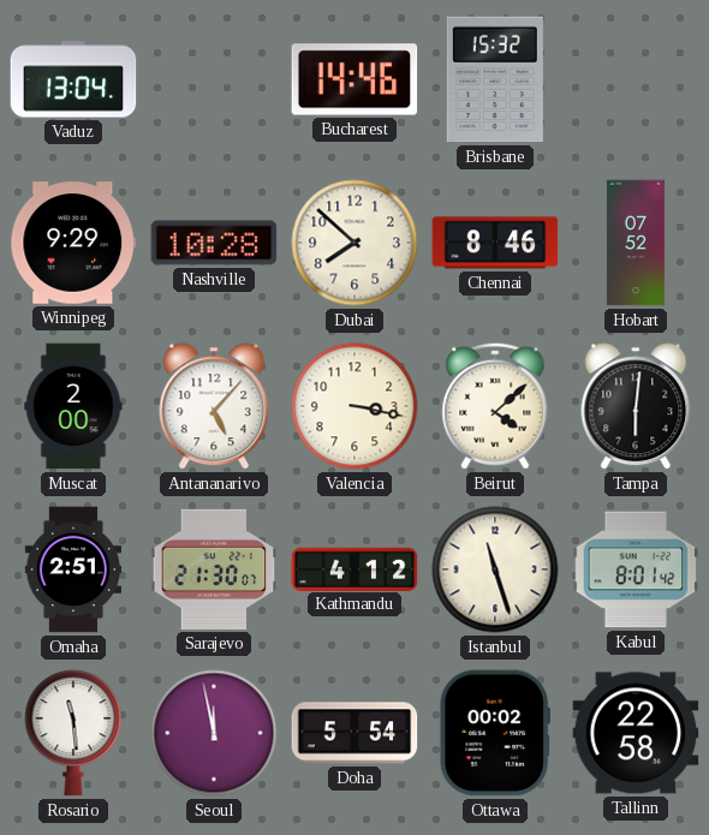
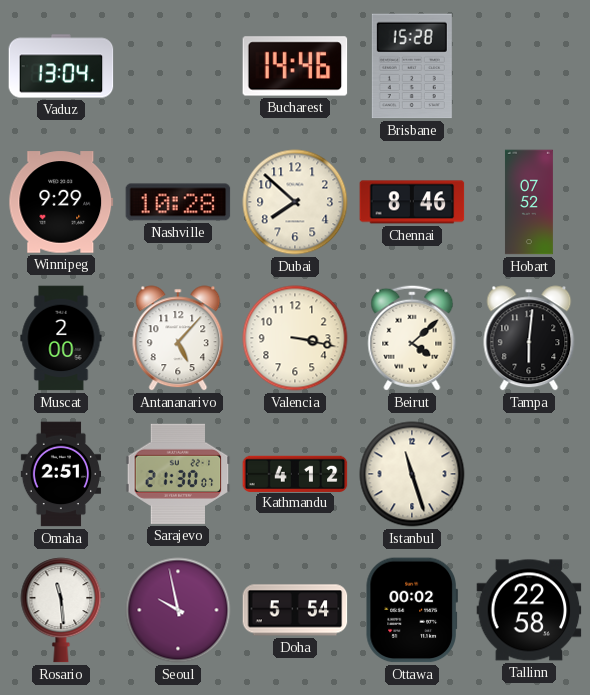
Brisbane: 15:32 -> 15:28 (412, 66)
Kabul: 8:01 -> none (636, 569)
Seoul: 11:58 -> 9:58 (178, 610)
